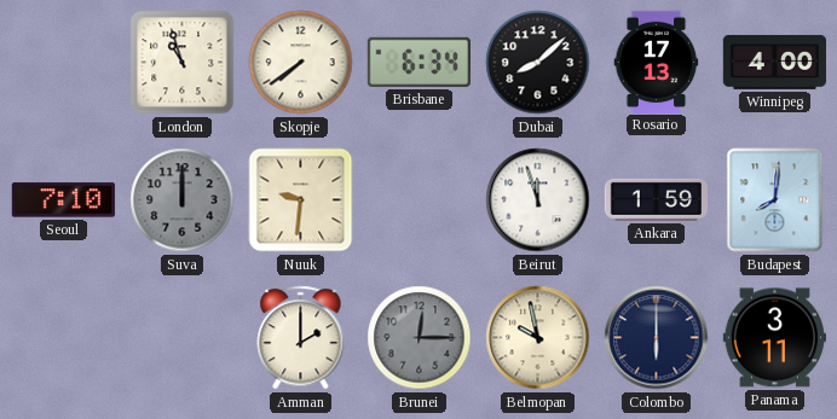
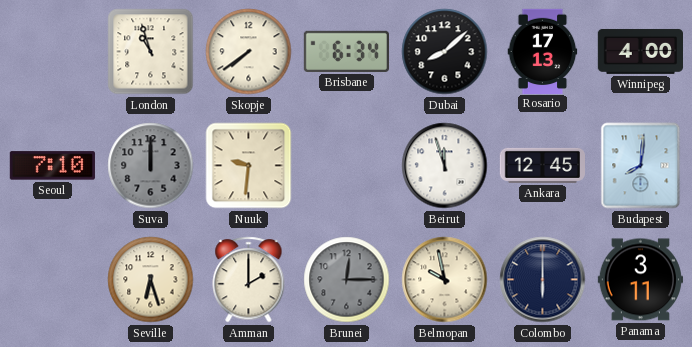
Ankara: 1:59 -> 12:45 (542, 165)
Seville: none -> 6:27 (151, 280)
